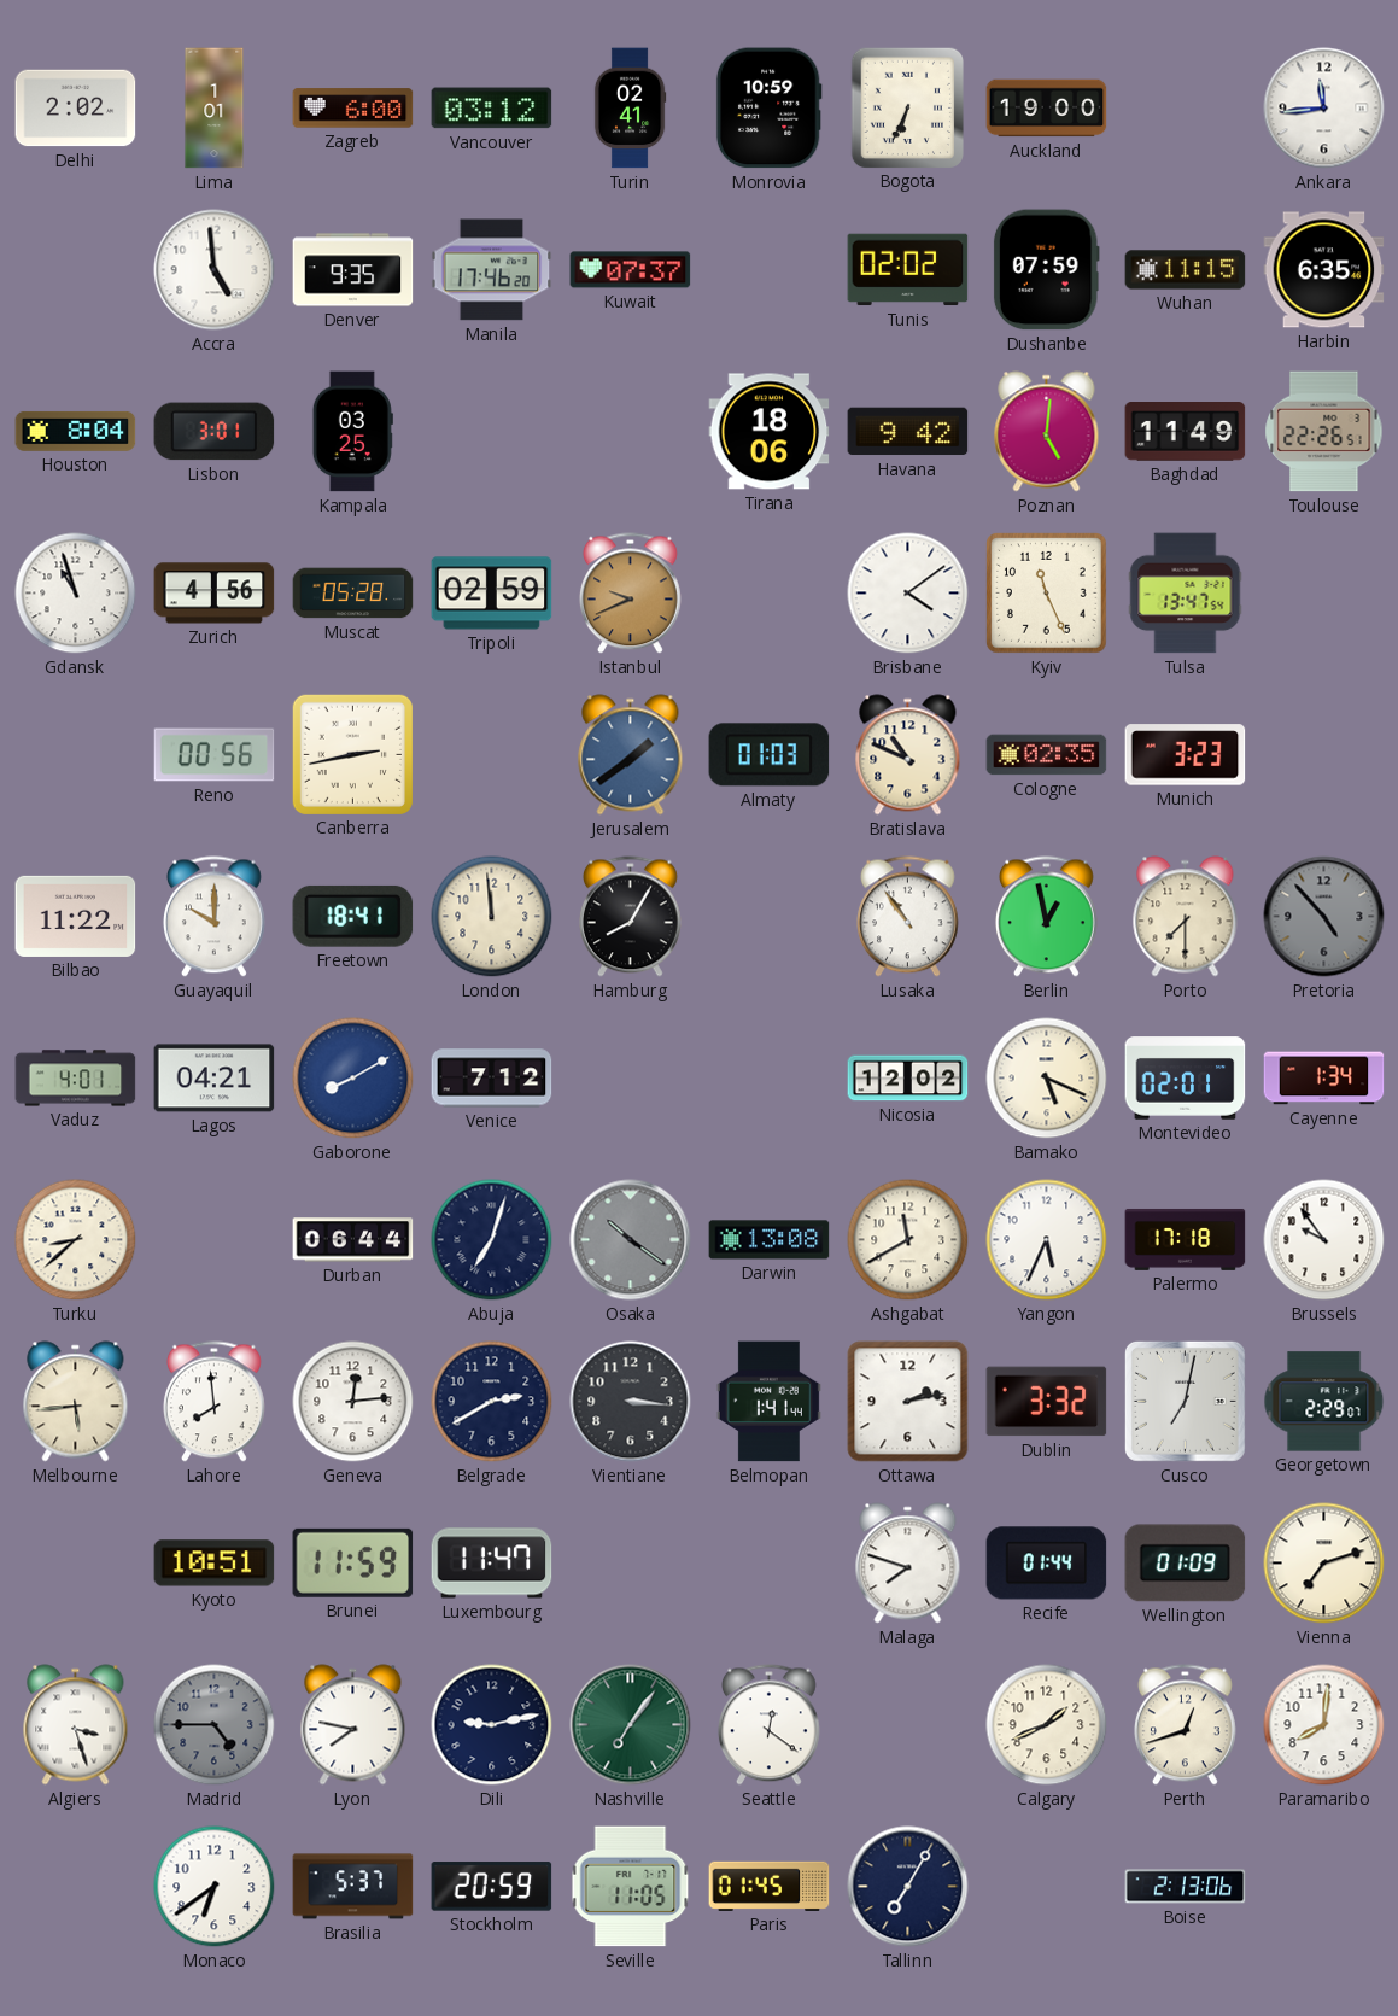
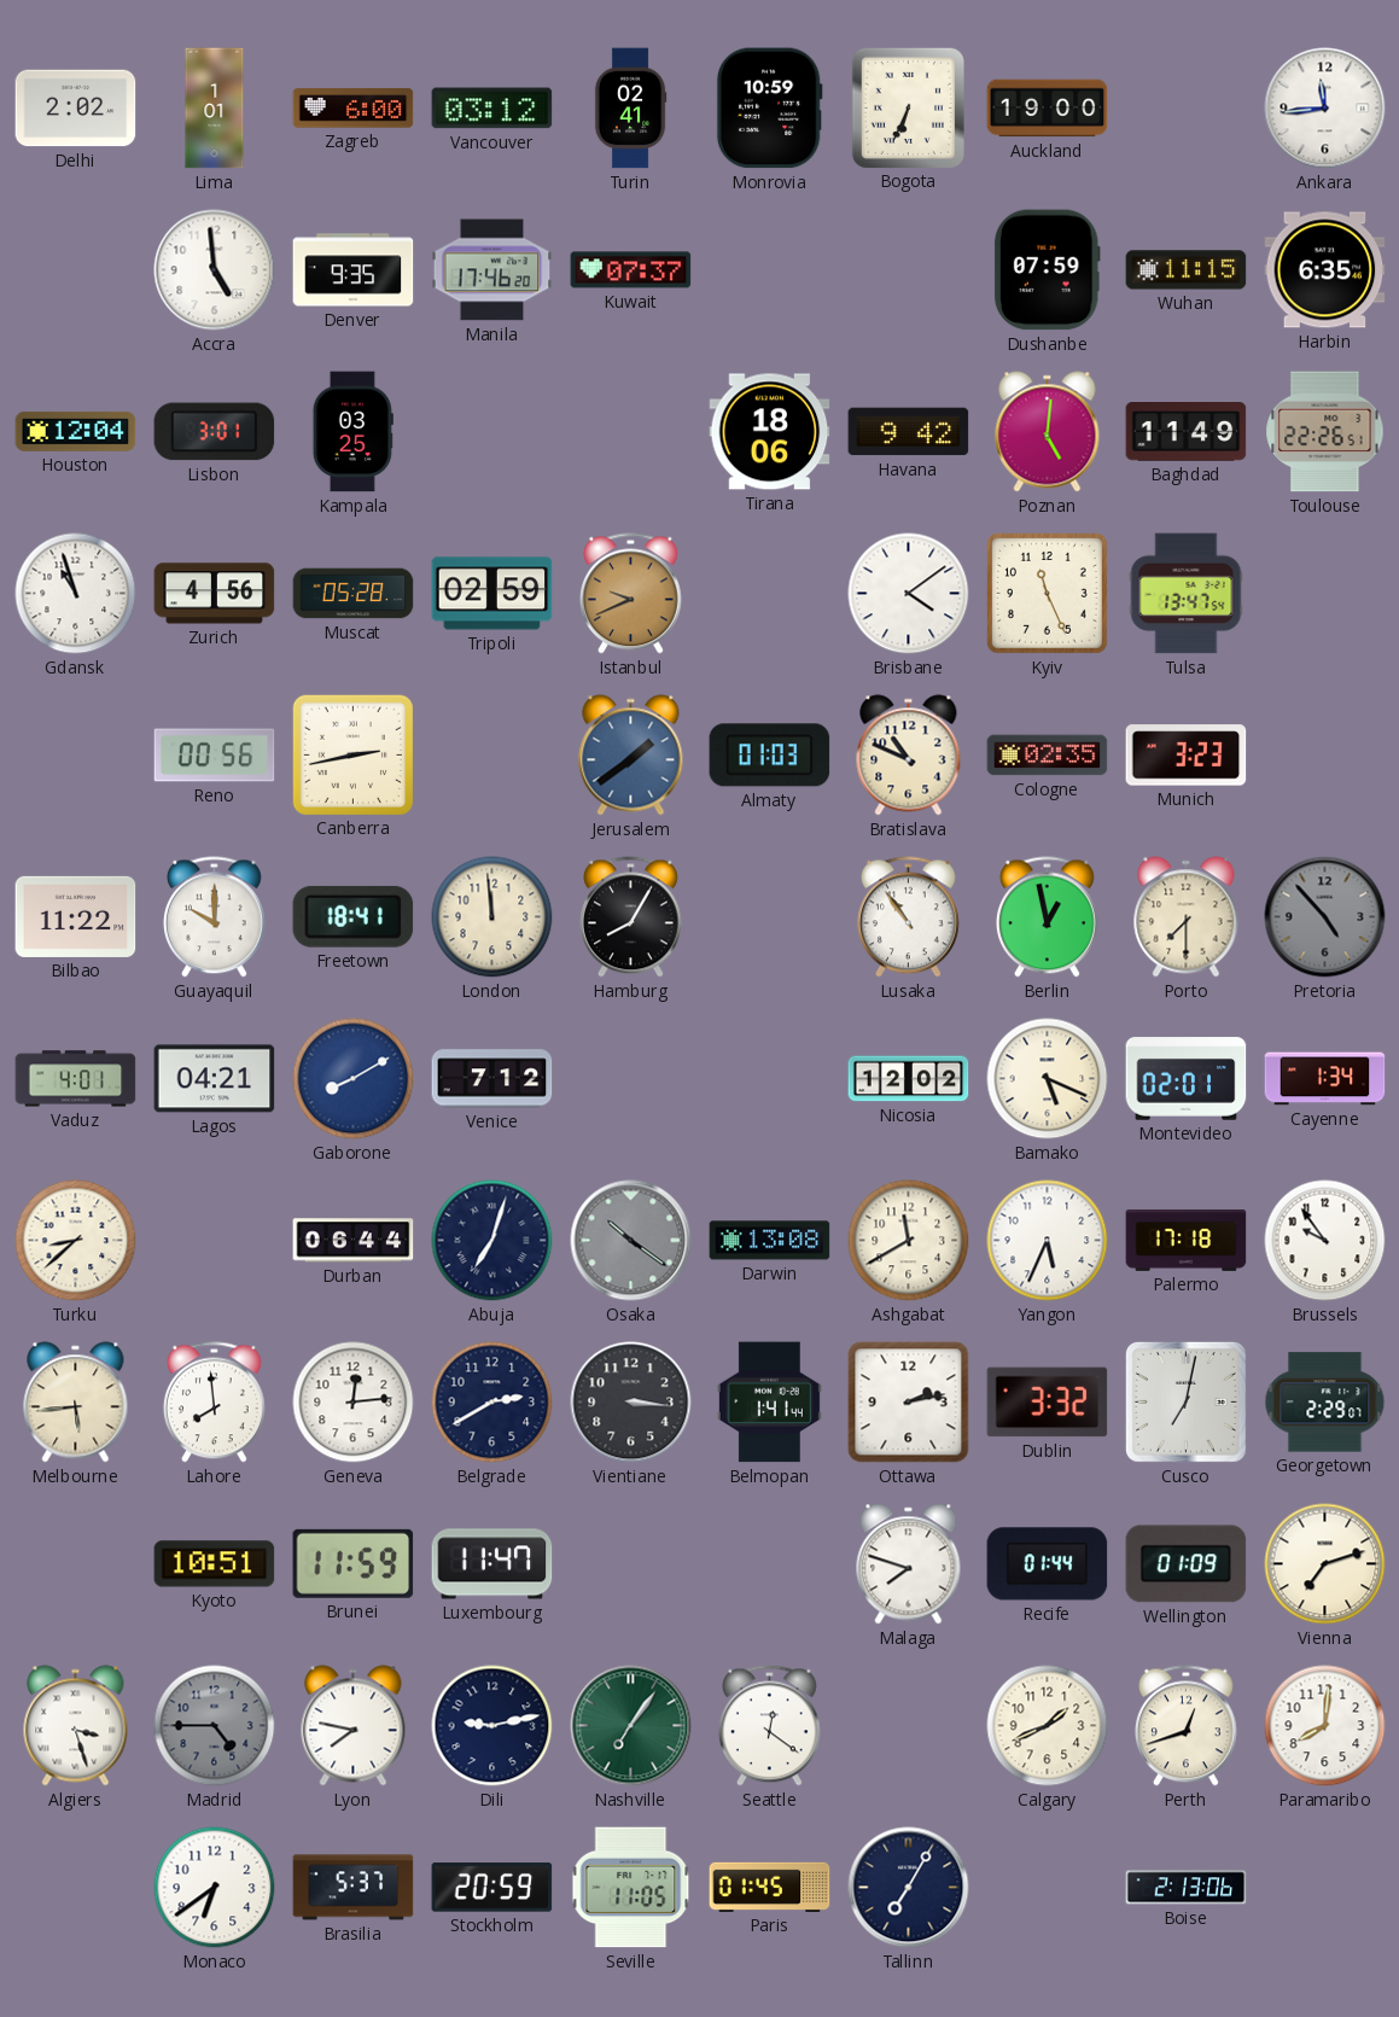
Tunis: 02:02 -> none (908, 270)
Houston: 8:04 -> 12:04 (76, 431)
